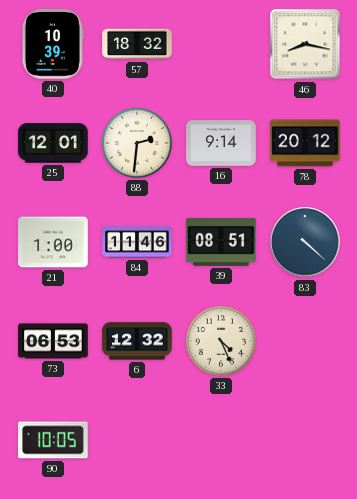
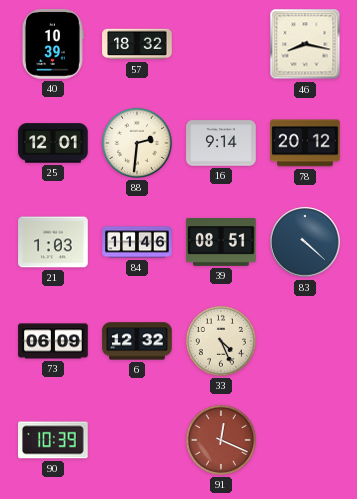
21: 1:00 -> 1:03 (53, 242)
73: 06:53 -> 06:09 (53, 341)
90: 10:05 -> 10:39 (53, 440)
91: none -> 12:19 (221, 440)
